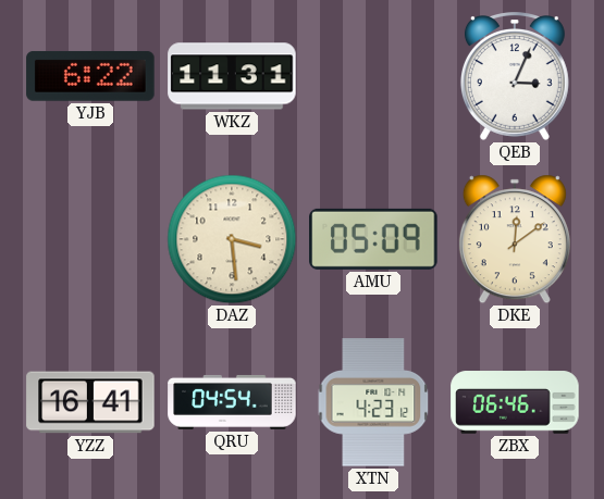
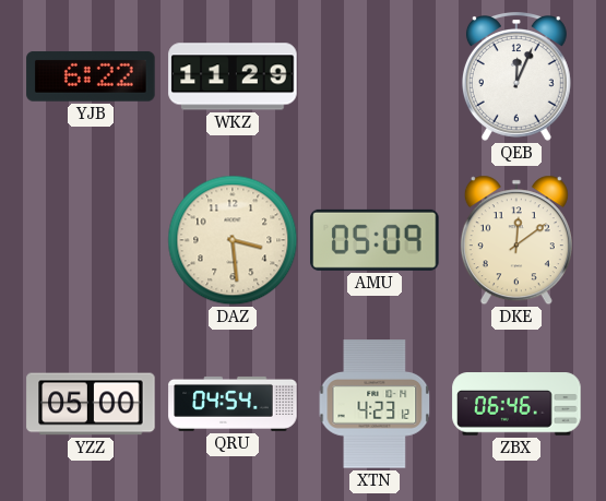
WKZ: 11:31 -> 11:29 (233, 76)
QEB: 3:04 -> 12:04 (516, 77)
YZZ: 16:41 -> 05:00 (91, 404)
